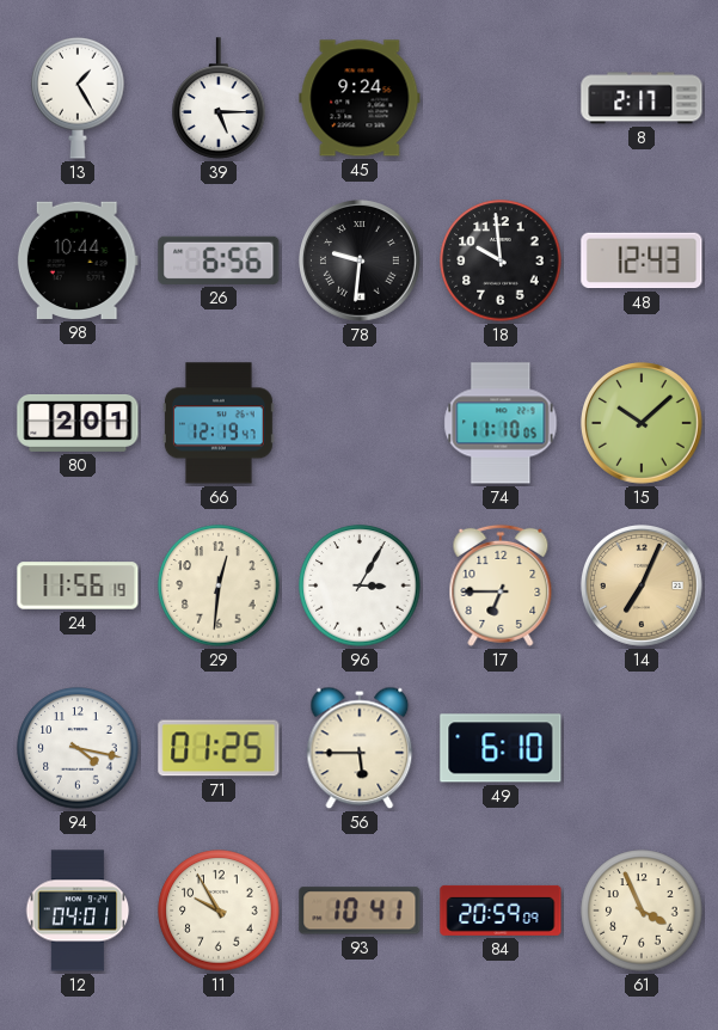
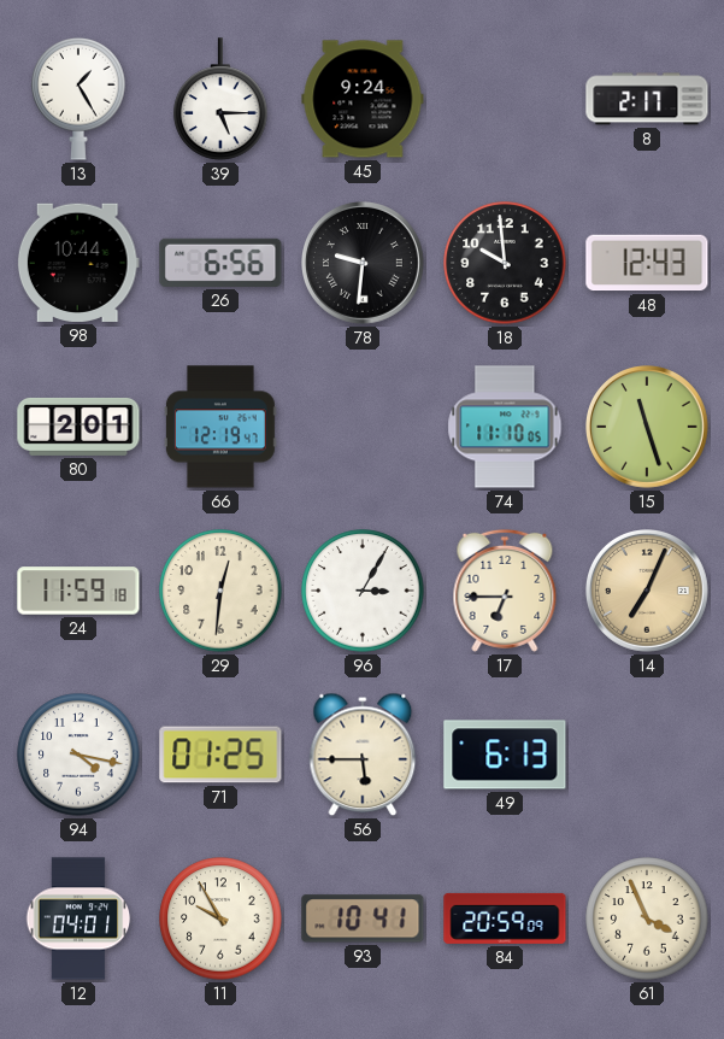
15: 10:08 -> 11:27 (648, 428)
24: 11:56 -> 11:59 (78, 591)
49: 6:10 -> 6:13 (505, 755)
